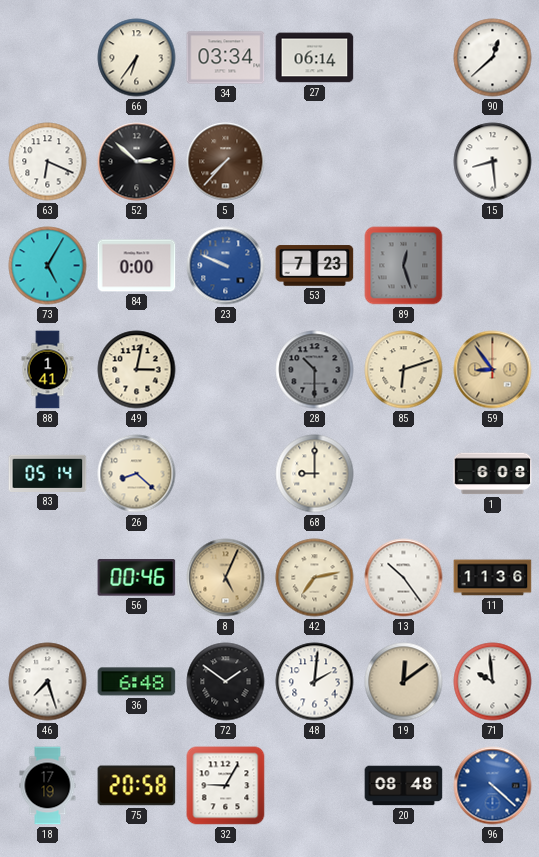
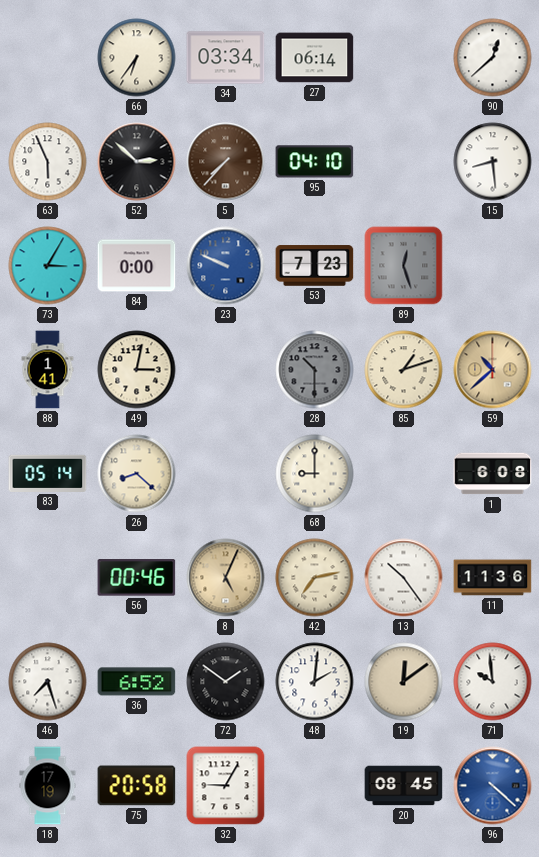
63: 6:19 -> 5:56 (48, 162)
95: none -> 04:10 (315, 162)
73: 5:05 -> 3:05 (48, 266)
85: 6:12 -> 1:12 (404, 370)
59: 8:54 -> 10:38 (493, 370)
36: 6:48 -> 6:52 (137, 682)
20: 08:48 -> 08:45 (404, 786)
